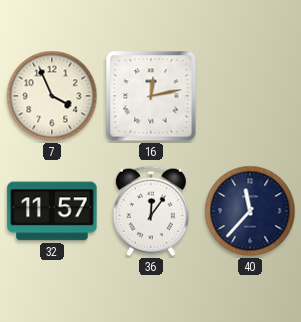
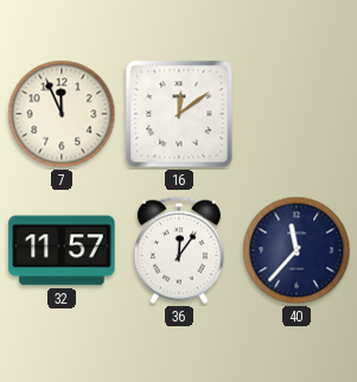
7: 3:56 -> 11:56 (62, 114)
16: 12:13 -> 12:09 (179, 114)
